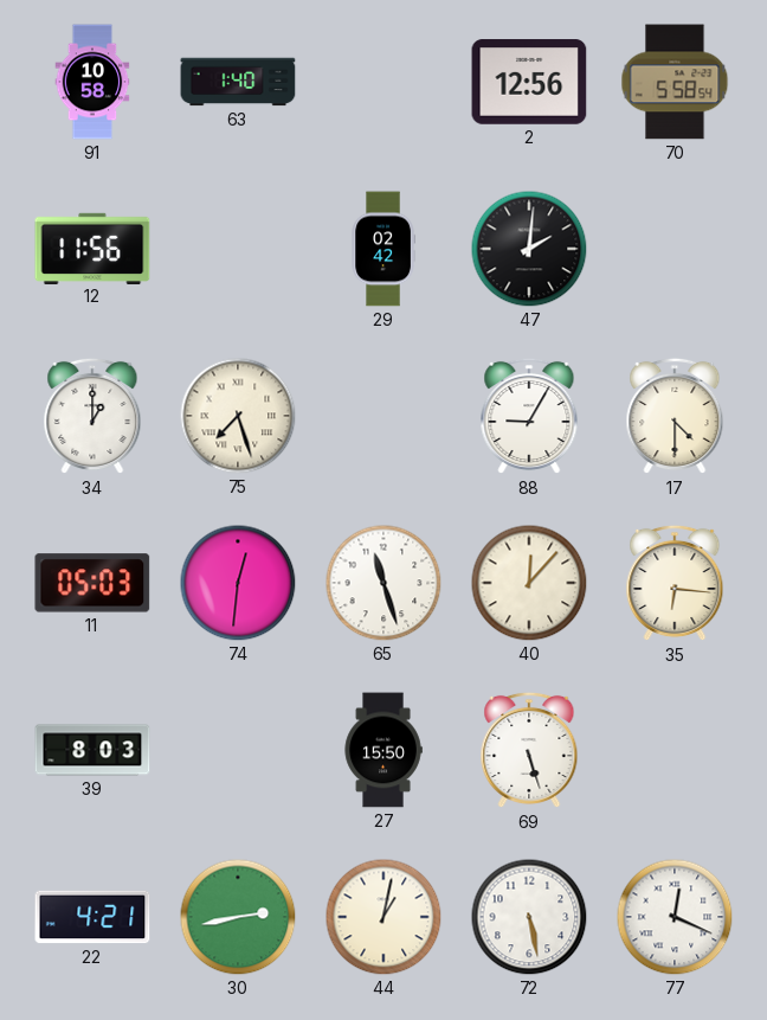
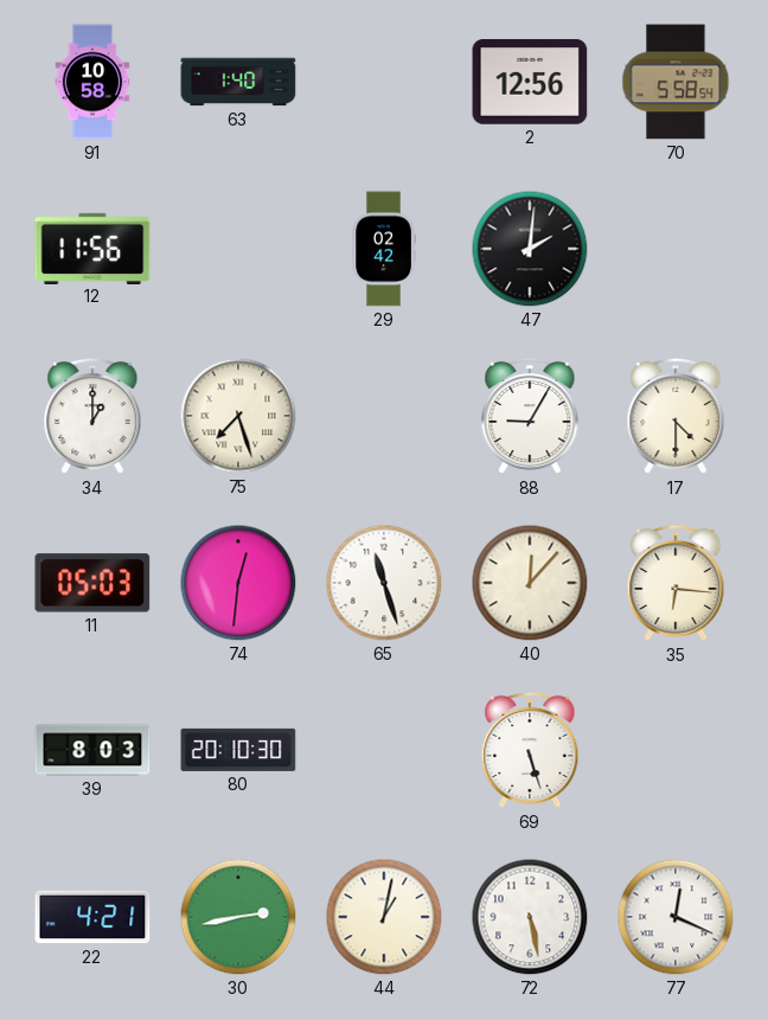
80: none -> 20:10 (238, 750)
27: 15:50 -> none (383, 750)
